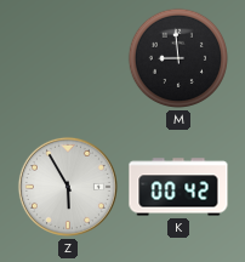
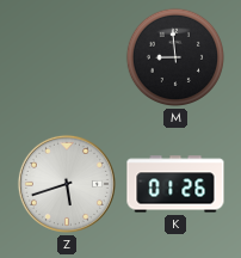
Z: 5:55 -> 5:42 (67, 184)
K: 00:42 -> 01:26 (175, 184)
